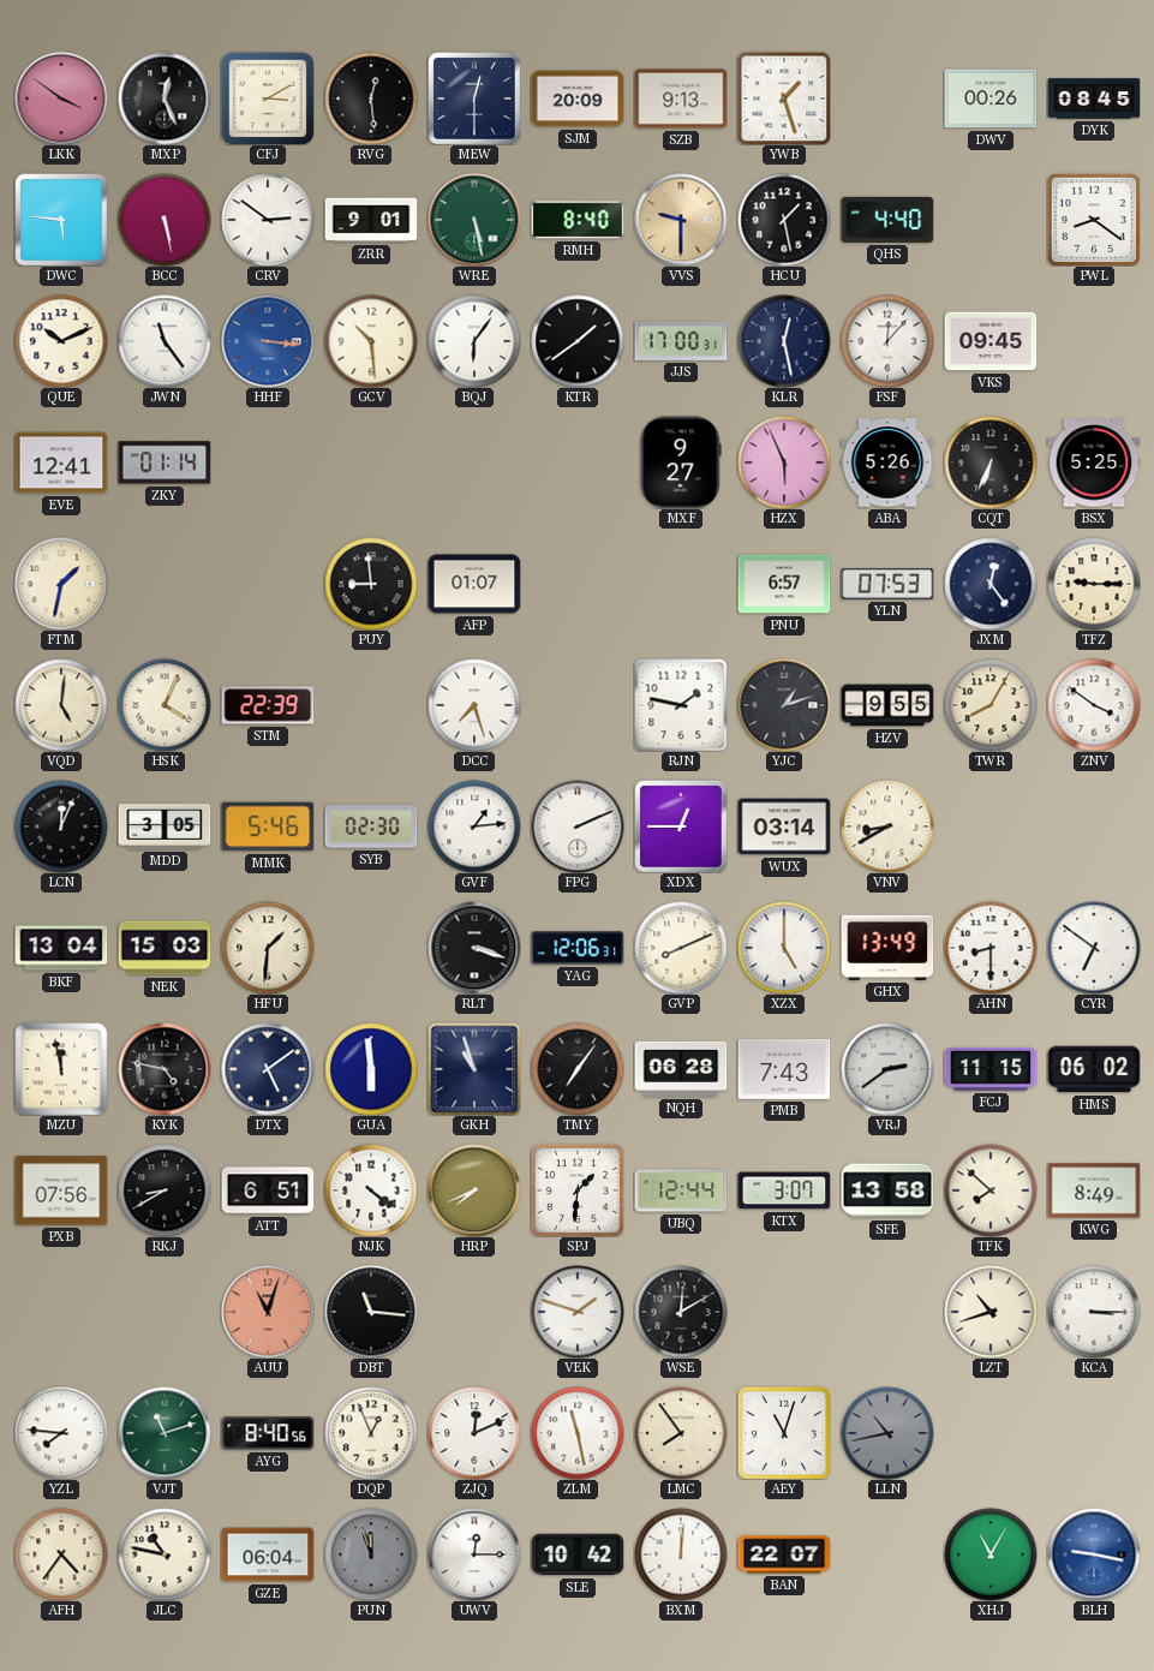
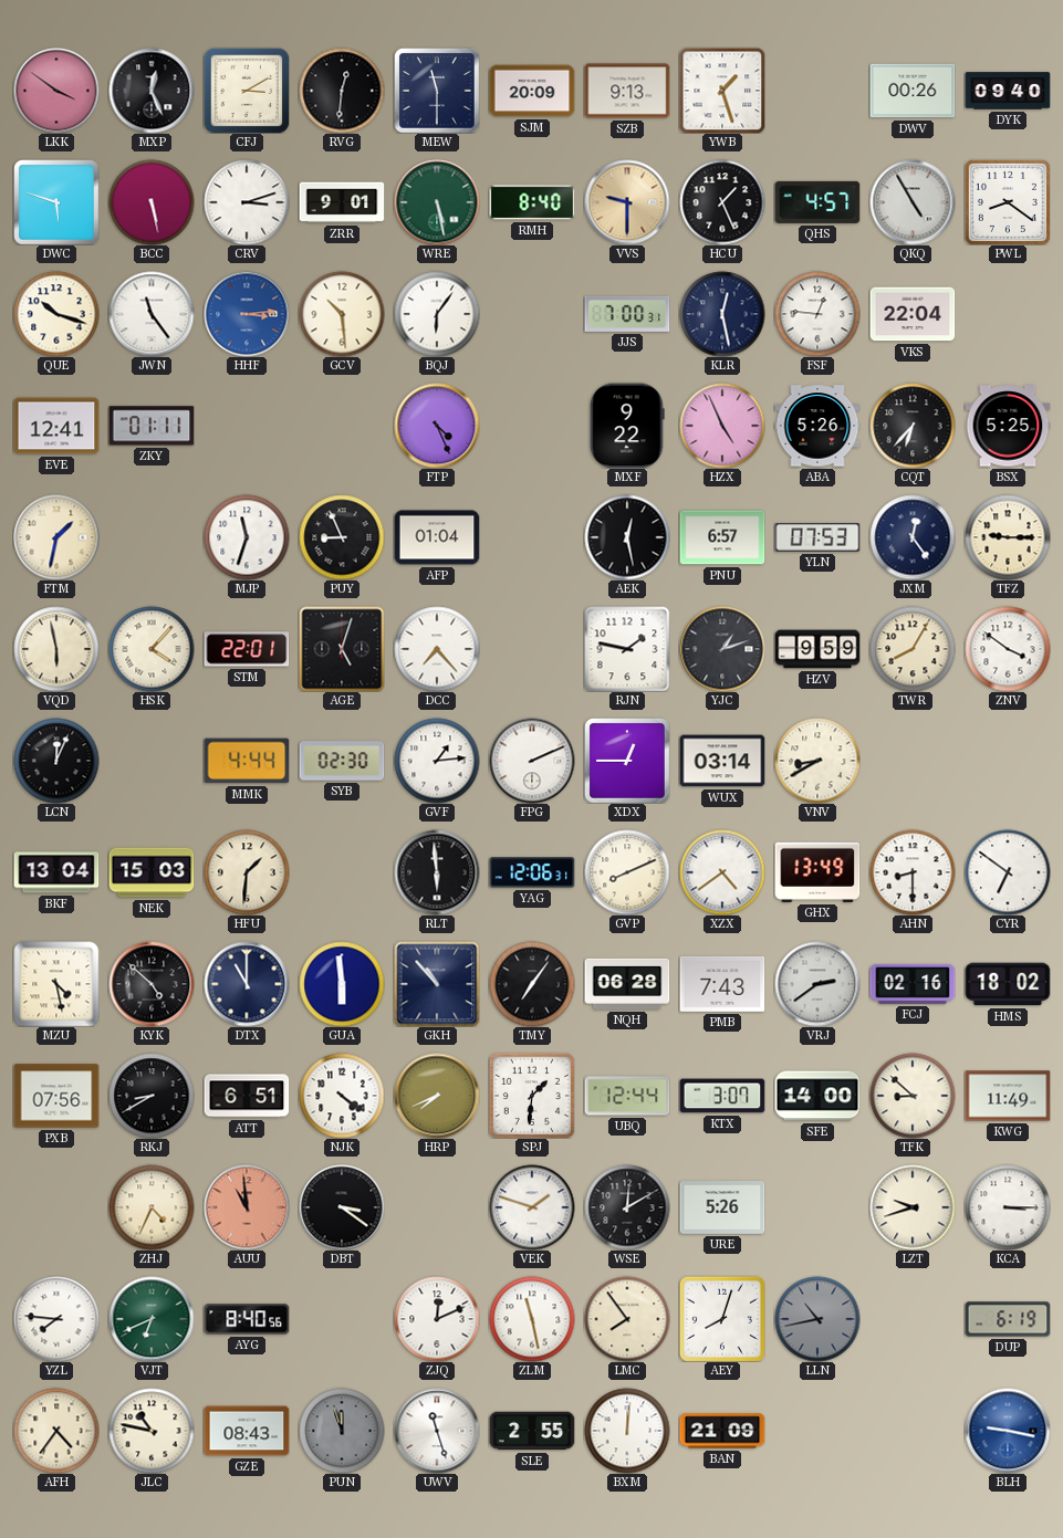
RVG: 12:29 -> 12:31 (342, 91)
MEW: 12:30 -> 11:30 (437, 91)
DYK: 08:45 -> 09:40 (1008, 91)
DWC: 5:46 -> 5:48 (56, 202)
CRV: 2:51 -> 3:12 (247, 202)
HCU: 1:28 -> 1:26 (722, 202)
QHS: 4:40 -> 4:57 (817, 202)
QKQ: none -> 4:55 (913, 202)
QUE: 10:11 -> 10:18 (56, 314)
HHF: 3:16 -> 3:14 (247, 314)
KTR: 1:39 -> none (578, 341)
JJS: 17:00 -> 7:00 (627, 314)
FSF: 12:07 -> 12:46 (817, 314)
VKS: 09:45 -> 22:04 (913, 314)
ZKY: 01:14 -> 01:11 (152, 426)
FTP: none -> 4:26 (437, 426)
MXF: 9:27 -> 9:22 (627, 426)
HZX: 5:56 -> 4:56 (722, 426)
CQT: 6:34 -> 6:37 (913, 426)
MJP: none -> 11:33 (247, 537)
PUY: 8:59 -> 8:56 (342, 537)
AFP: 01:07 -> 01:04 (437, 537)
AEK: none -> 12:28 (627, 537)
VQD: 5:01 -> 5:58 (56, 649)
HSK: 4:04 -> 4:07 (152, 649)
STM: 22:39 -> 22:01 (247, 649)
AGE: none -> 5:03 (342, 649)
DCC: 7:27 -> 7:23 (437, 649)
HZV: 9:55 -> 9:59 (817, 649)
MDD: 3:05 -> none (165, 826)
MMK: 5:46 -> 4:44 (247, 761)
RLT: 3:18 -> 5:59 (437, 872)
XZX: 5:00 -> 4:39 (722, 872)
MZU: 11:58 -> 4:28 (56, 984)
KYK: 4:47 -> 4:52 (152, 984)
DTX: 5:09 -> 11:00 (247, 984)
GKH: 10:57 -> 10:53 (437, 984)
FCJ: 11:15 -> 02:16 (913, 984)
HMS: 06:02 -> 18:02 (1008, 984)
SFE: 13:58 -> 14:00 (817, 1096)
TFK: 7:52 -> 8:52 (913, 1096)
KWG: 8:49 -> 11:49 (1008, 1096)
ZHJ: none -> 4:34 (152, 1207)
AUU: 11:03 -> 10:59 (247, 1207)
DBT: 11:16 -> 3:21 (342, 1207)
URE: none -> 5:26 (722, 1209)
LZT: 10:42 -> 9:42 (913, 1207)
VJT: 11:12 -> 6:41 (152, 1319)
DQP: 12:56 -> none (371, 1433)
AEY: 11:03 -> 8:03 (722, 1319)
DUP: none -> 6:19 (1008, 1319)
GZE: 06:04 -> 08:43 (247, 1431)
UWV: 12:15 -> 11:27 (437, 1431)
SLE: 10:42 -> 2:55 (532, 1431)
BAN: 22:07 -> 21:09 (722, 1431)
XHJ: 11:05 -> none (991, 1554)
